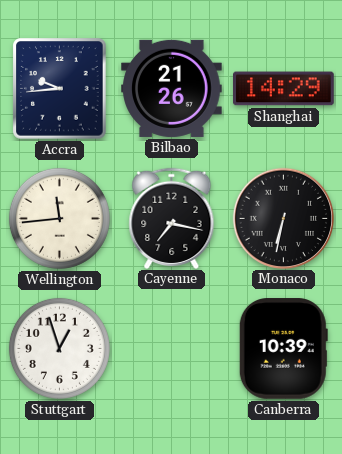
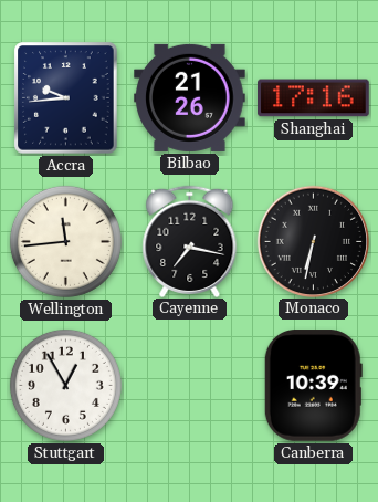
Shanghai: 14:29 -> 17:16 (314, 98)
Stuttgart: 12:57 -> 12:55 (65, 385)
